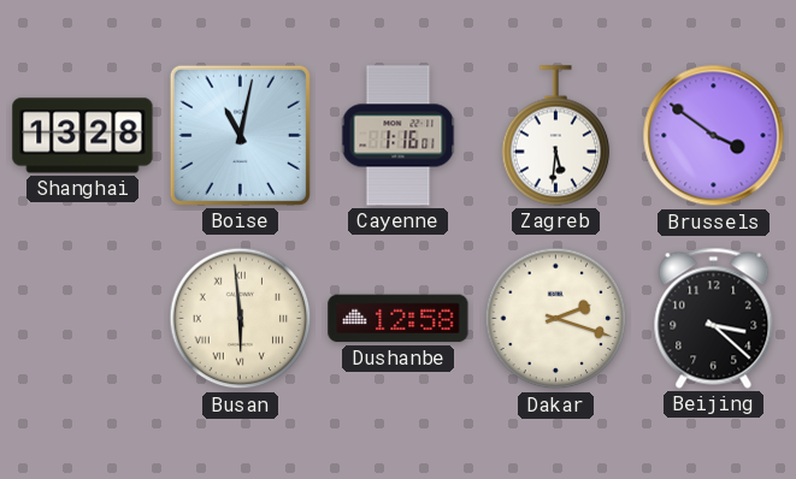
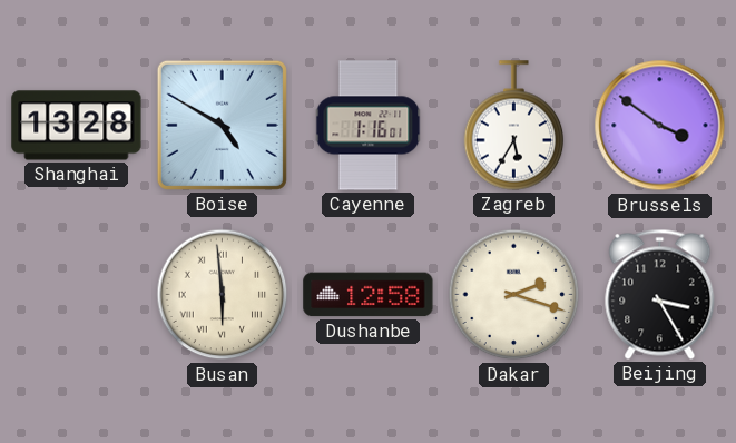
Boise: 11:02 -> 4:50 (222, 125)
Zagreb: 5:31 -> 5:35 (514, 126)
Beijing: 3:22 -> 3:25 (660, 294)
